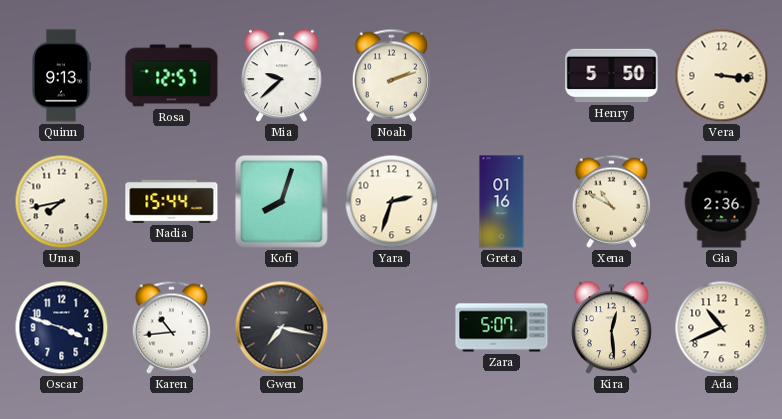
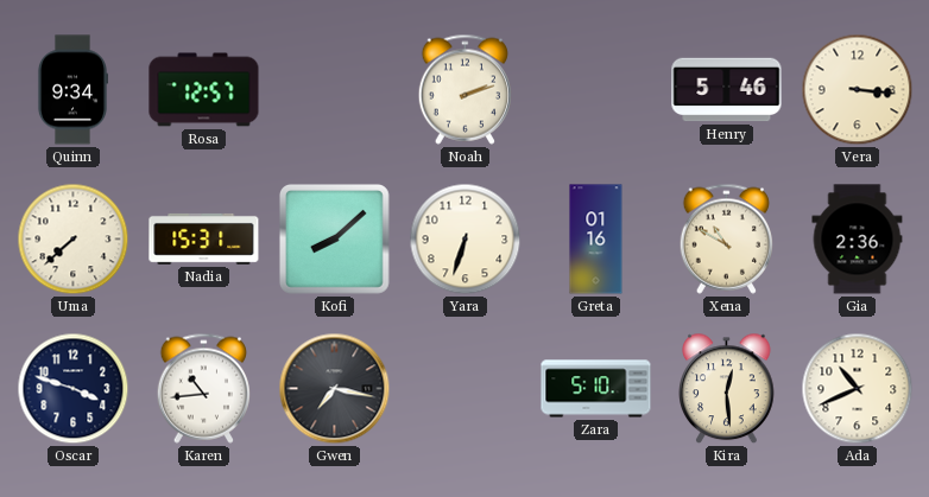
Quinn: 9:13 -> 9:34 (71, 90)
Mia: 9:38 -> none (282, 76)
Henry: 5:50 -> 5:46 (727, 90)
Uma: 7:43 -> 7:38 (74, 240)
Nadia: 15:44 -> 15:31 (204, 238)
Kofi: 8:03 -> 8:08 (334, 238)
Yara: 2:33 -> 6:33 (466, 240)
Zara: 5:07 -> 5:10 (596, 389)
